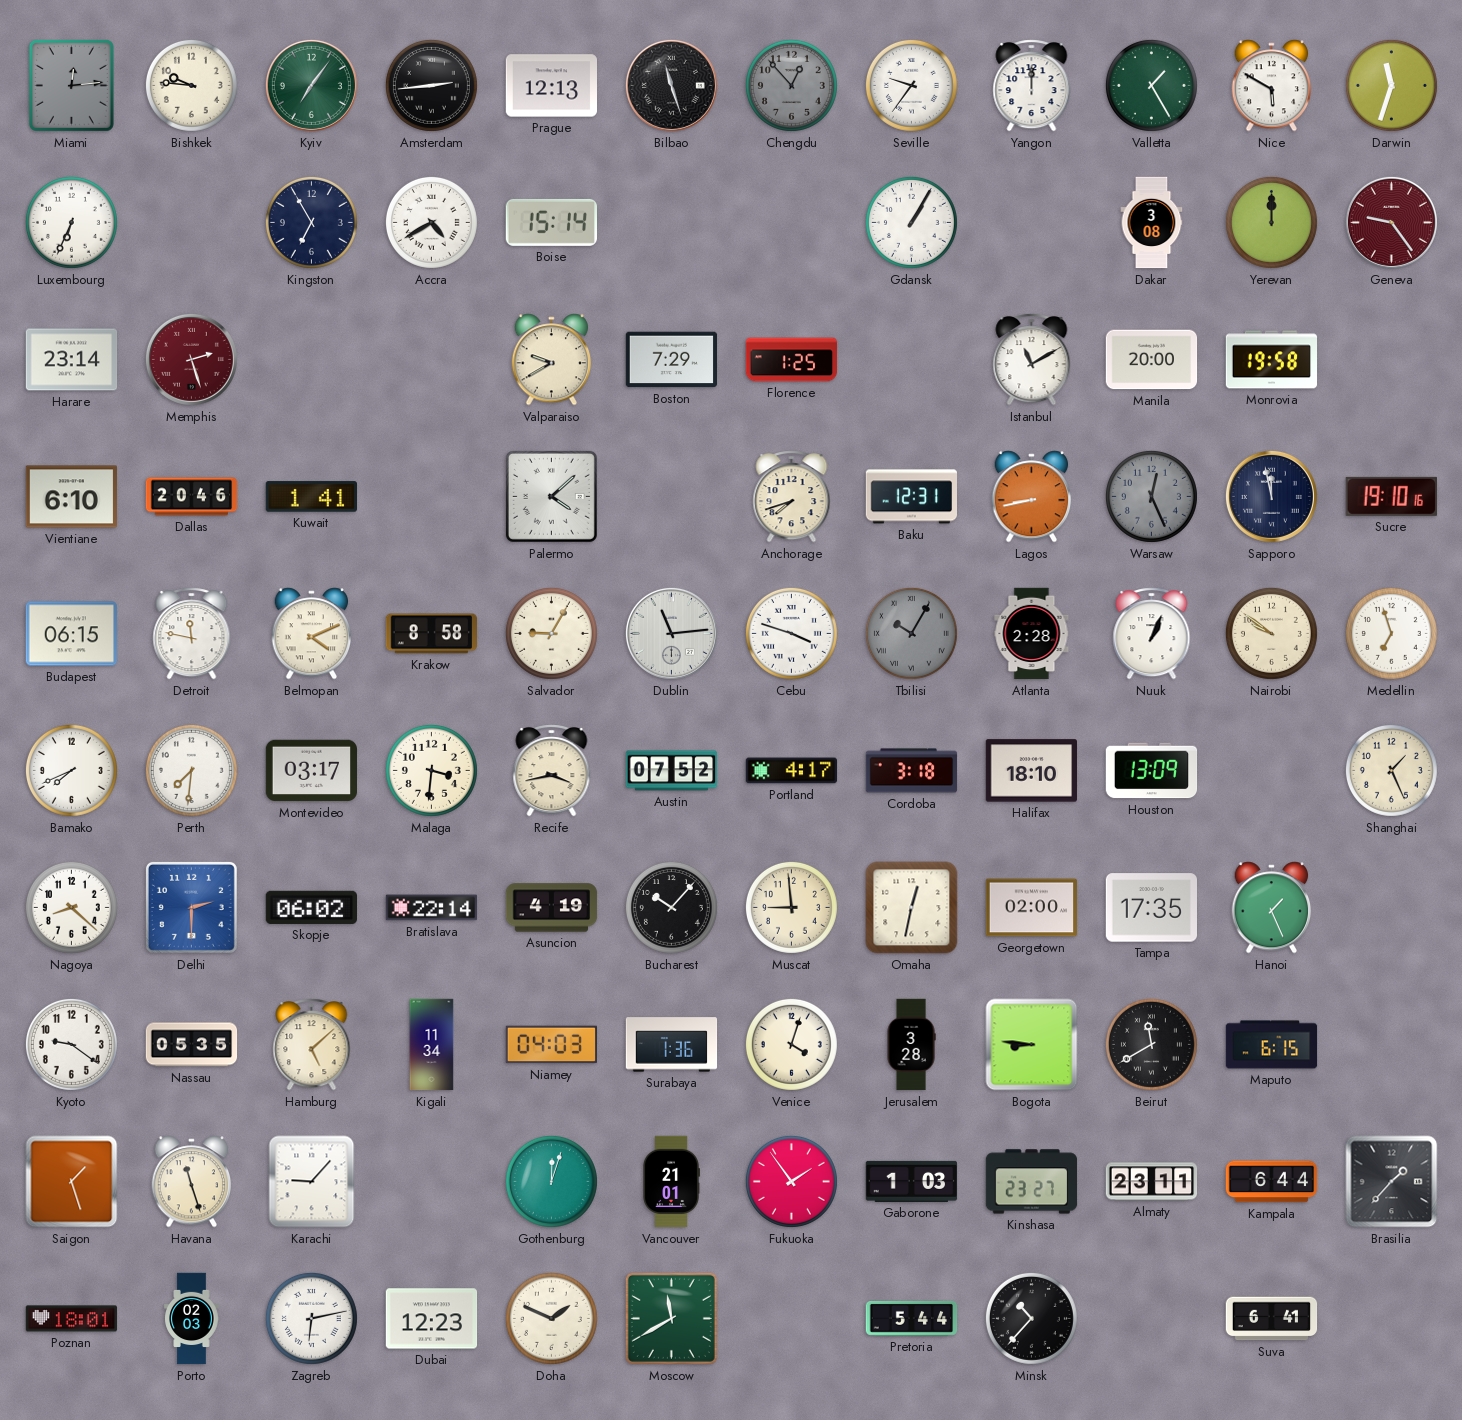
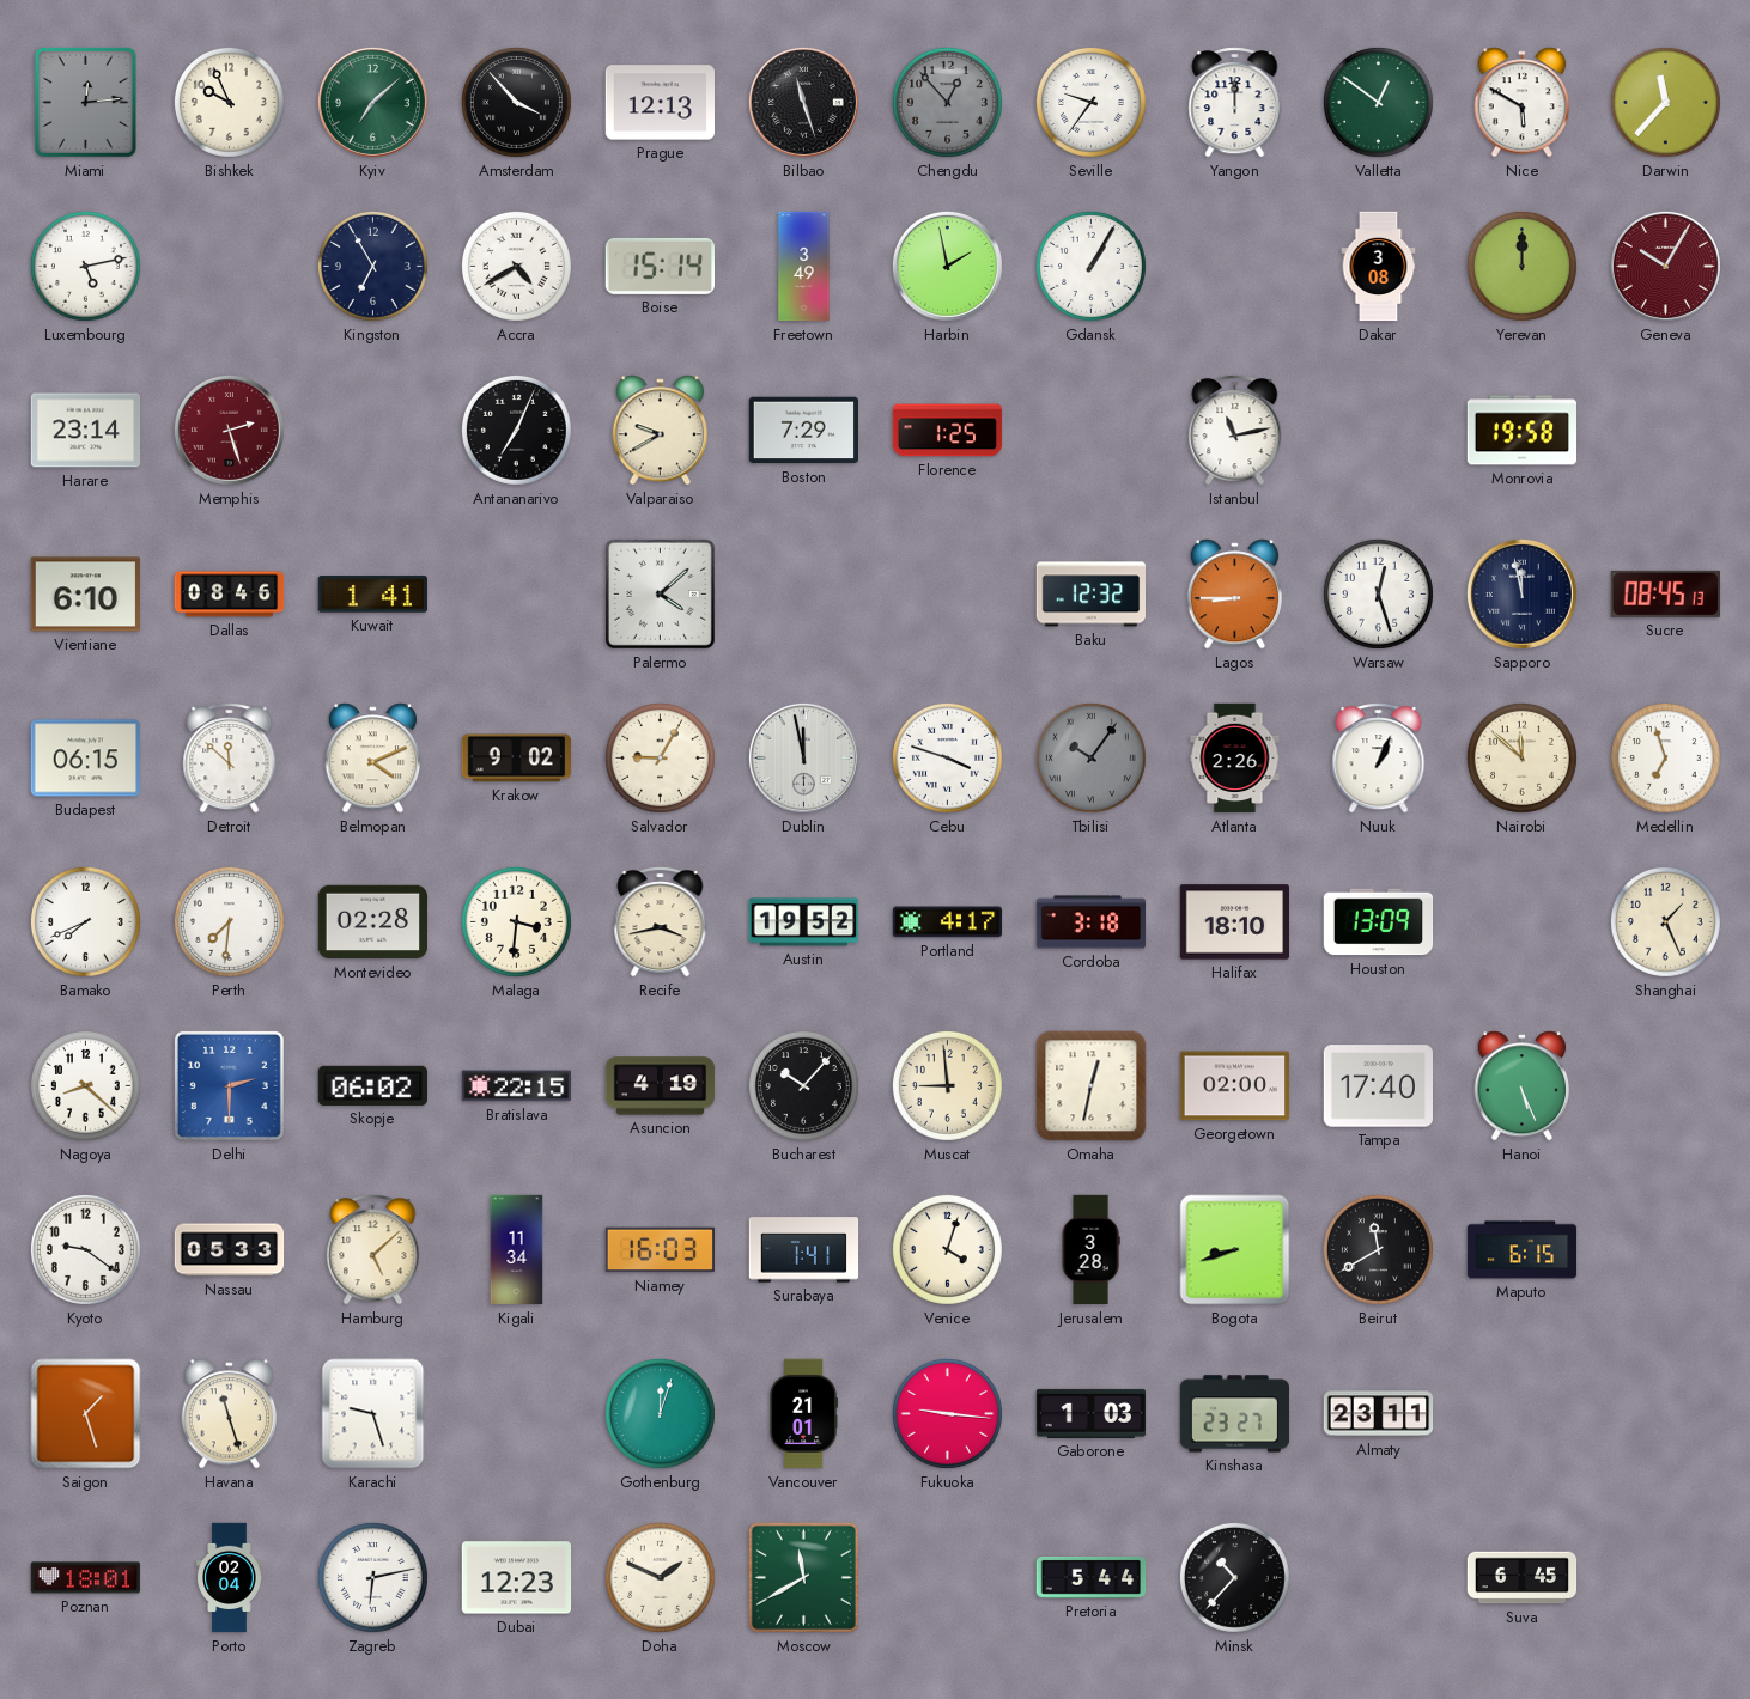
Bishkek: 9:46 -> 9:56 (229, 102)
Kyiv: 7:06 -> 7:08 (372, 102)
Amsterdam: 2:44 -> 3:53 (516, 102)
Valletta: 1:25 -> 12:51 (1378, 102)
Darwin: 11:33 -> 11:37 (1665, 102)
Luxembourg: 6:34 -> 5:13 (85, 266)
Freetown: none -> 3:49 (804, 267)
Harbin: none -> 1:58 (947, 266)
Geneva: 9:24 -> 10:05 (1665, 266)
Antananarivo: none -> 7:04 (516, 430)
Istanbul: 11:10 -> 11:13 (1235, 431)
Manila: 20:00 -> none (1152, 360)
Dallas: 20:46 -> 08:46 (230, 595)
Anchorage: 7:42 -> none (792, 497)
Baku: 12:31 -> 12:32 (1090, 595)
Lagos: 8:43 -> 8:45 (1235, 595)
Warsaw: 12:26 -> 12:27 (1378, 593)
Warsaw dial: grey -> white (1378, 593)
Sucre: 19:10 -> 08:45 (1665, 593)
Detroit: 11:47 -> 11:52 (230, 759)
Krakow: 8:58 -> 9:02 (516, 759)
Dublin: 11:14 -> 11:58 (803, 757)
Tbilisi: 10:05 -> 10:06 (1090, 757)
Atlanta: 2:28 -> 2:26 (1235, 759)
Nairobi: 9:51 -> 11:52 (1521, 757)
Montevideo: 03:17 -> 02:28 (372, 922)
Austin: 07:52 -> 19:52 (804, 922)
Bratislava: 22:14 -> 22:15 (517, 1086)
Tampa: 17:35 -> 17:40 (1378, 1086)
Hanoi: 1:26 -> 5:26 (1523, 1086)
Nassau: 05:35 -> 05:33 (230, 1250)
Niamey: 04:03 -> 16:03 (661, 1250)
Surabaya: 1:36 -> 1:41 (804, 1250)
Bogota: 8:46 -> 8:42 (1235, 1250)
Karachi: 9:07 -> 9:27 (373, 1414)
Fukuoka: 1:54 -> 9:16 (947, 1413)
Kampala: 6:44 -> none (1272, 1182)
Brasilia: 1:37 -> none (1392, 1182)
Porto: 02:03 -> 02:04 (230, 1578)
Suva: 6:41 -> 6:45 (1523, 1578)
